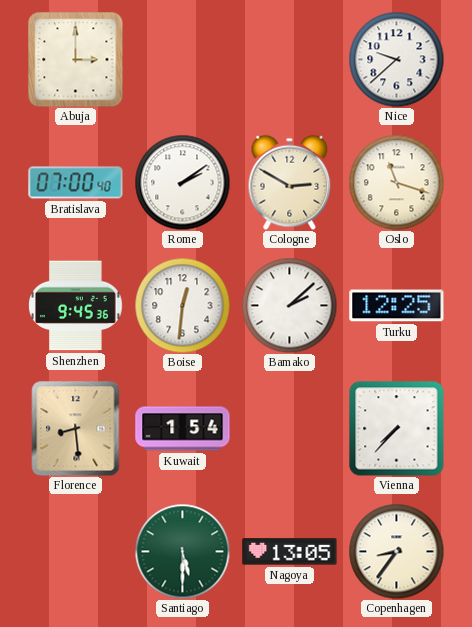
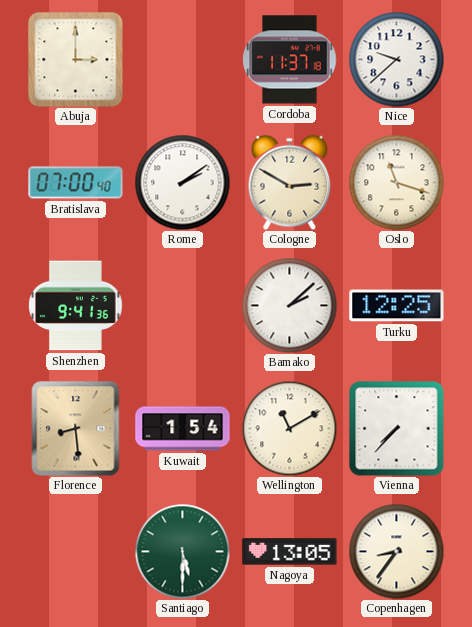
Cordoba: none -> 11:37 (290, 60)
Shenzhen: 9:45 -> 9:41 (76, 306)
Boise: 12:31 -> none (182, 305)
Wellington: none -> 11:10 (289, 428)
